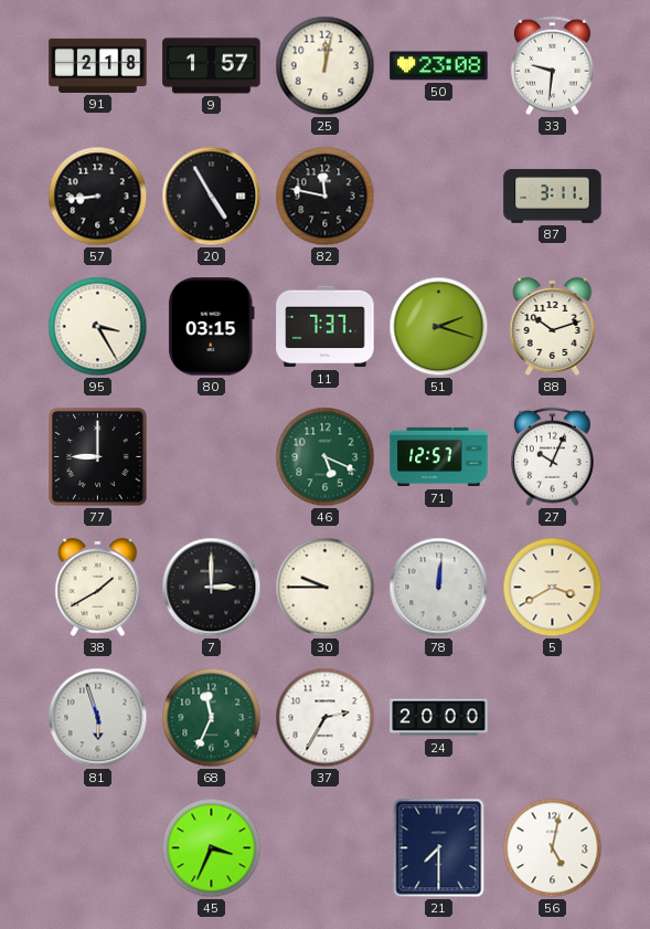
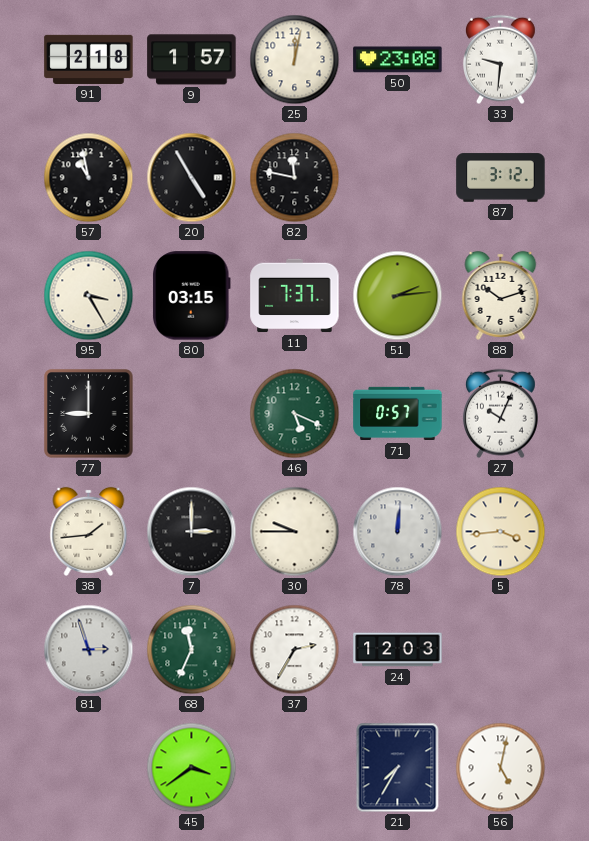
57: 8:44 -> 10:58 (89, 178)
87: 3:11 -> 3:12 (501, 178)
51: 2:18 -> 2:14 (398, 296)
71: 12:57 -> 0:57 (398, 414)
38: 1:40 -> 1:44 (89, 531)
5: 3:40 -> 3:44 (501, 532)
81: 5:57 -> 2:57 (89, 650)
24: 20:00 -> 12:03 (398, 650)
45: 3:34 -> 3:39 (192, 768)
21: 7:30 -> 7:35 (398, 768)
